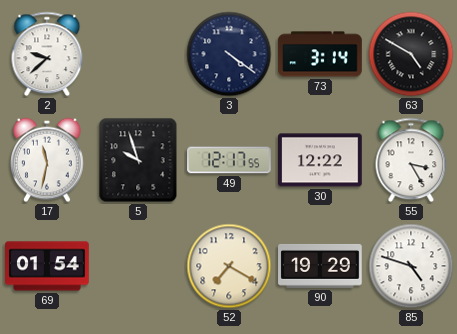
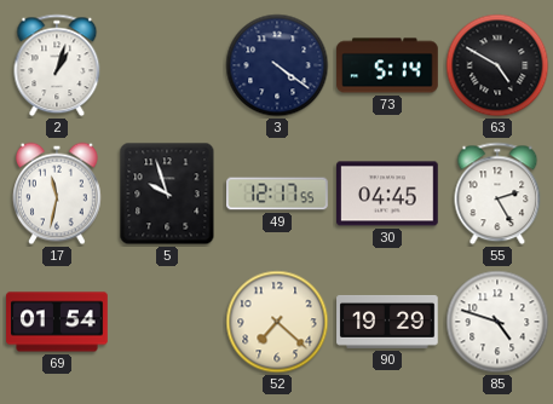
2: 9:38 -> 1:03 (57, 65)
73: 3:14 -> 5:14 (387, 65)
30: 12:22 -> 04:45 (388, 194)
55: 3:25 -> 2:25 (497, 194)
52: 7:20 -> 7:22 (277, 322)
